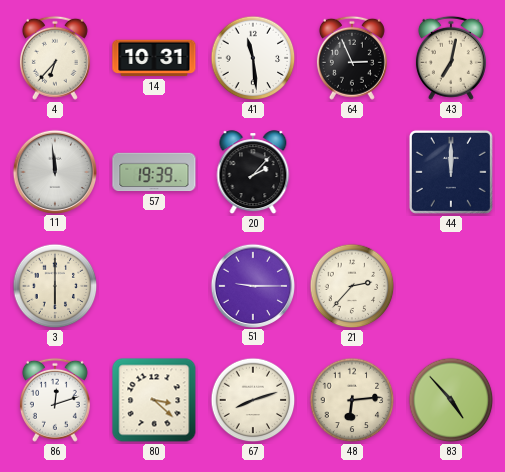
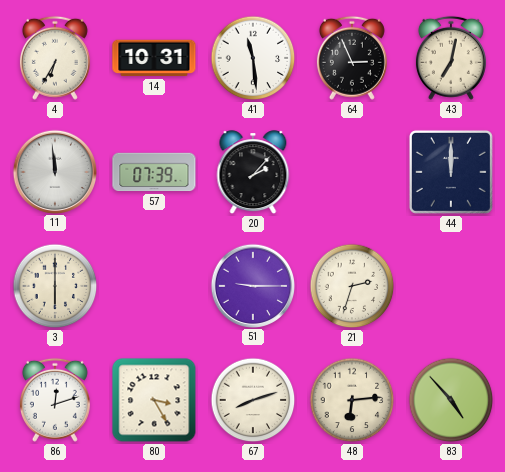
4: 6:37 -> 6:35 (55, 58)
57: 19:39 -> 07:39 (154, 172)
21: 2:37 -> 2:33 (352, 286)
80: 3:22 -> 3:25 (154, 400)
